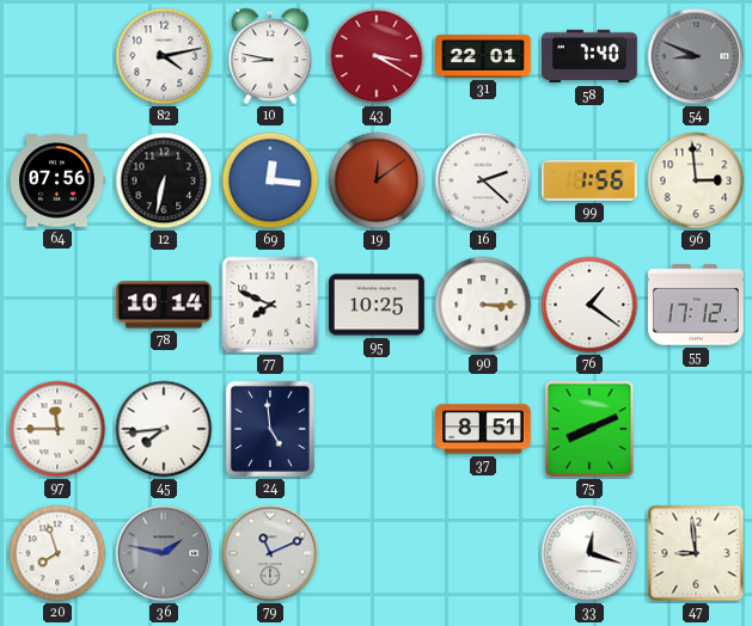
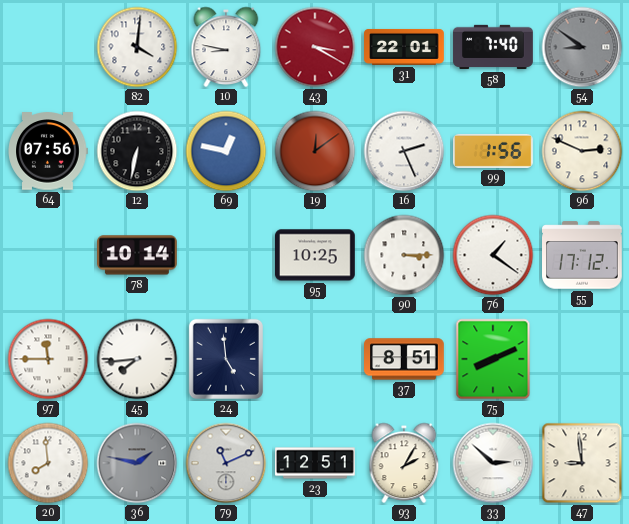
82: 4:13 -> 4:01 (137, 47)
54: 8:49 -> 8:51 (582, 47)
69: 12:16 -> 12:47 (226, 151)
16: 2:22 -> 2:26 (404, 151)
96: 2:59 -> 2:49 (582, 151)
77: 7:49 -> none (270, 305)
20: 7:57 -> 7:59 (48, 463)
23: none -> 12:51 (315, 463)
93: none -> 2:05 (404, 463)
33: 12:18 -> 2:52 (493, 463)
